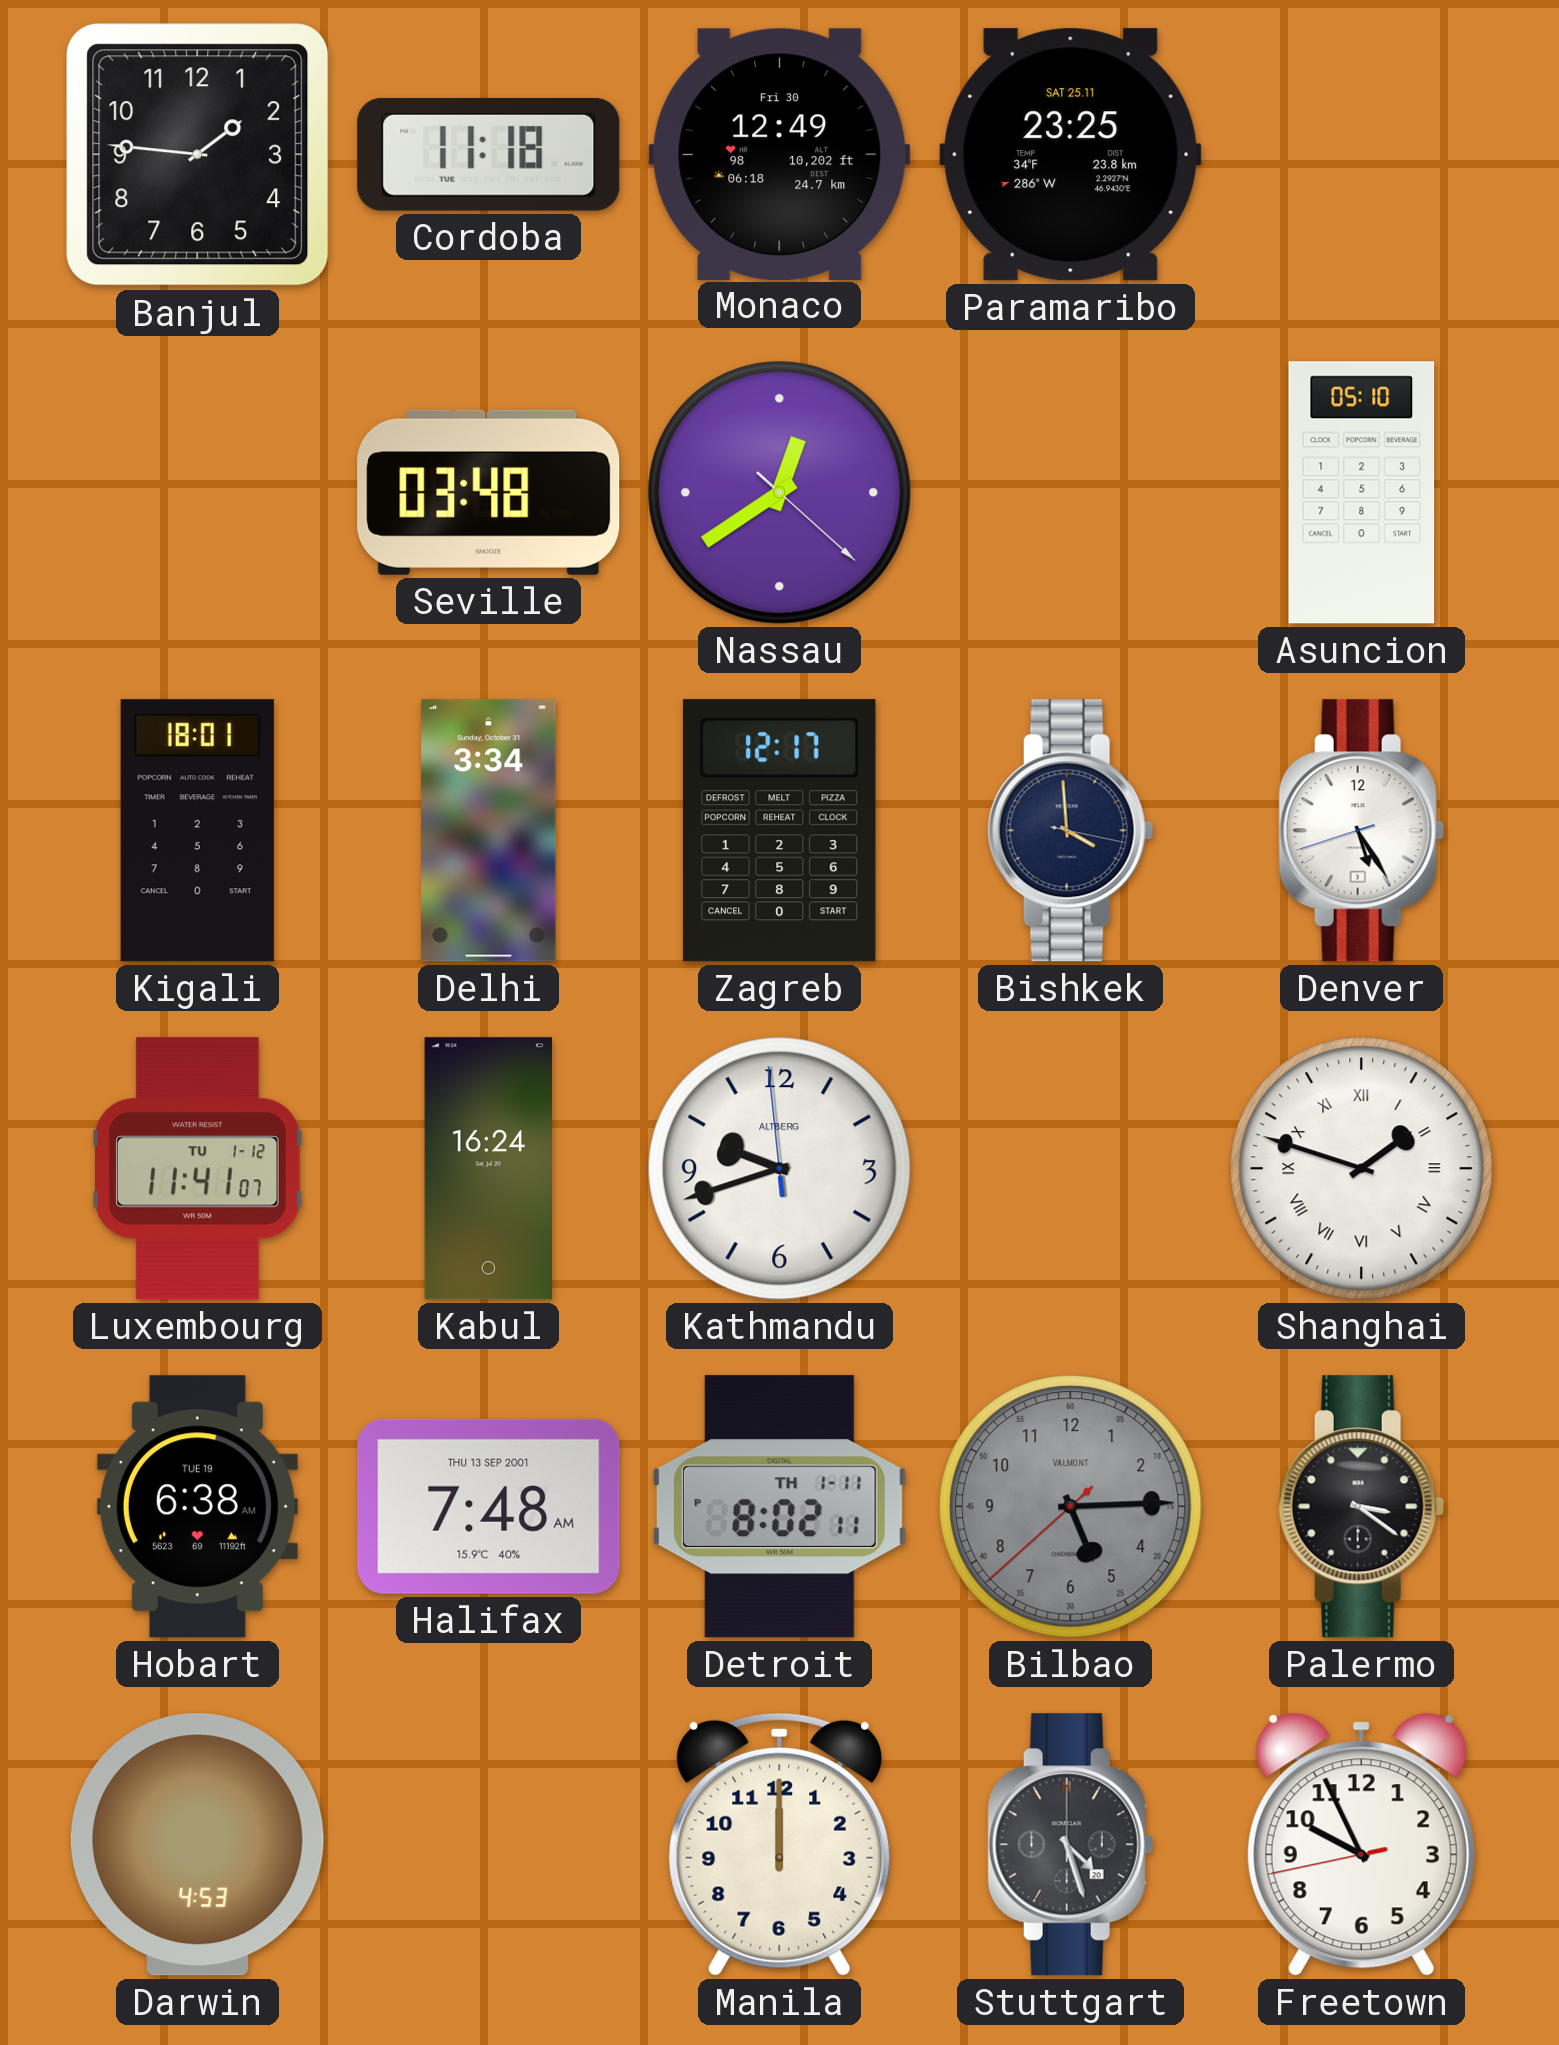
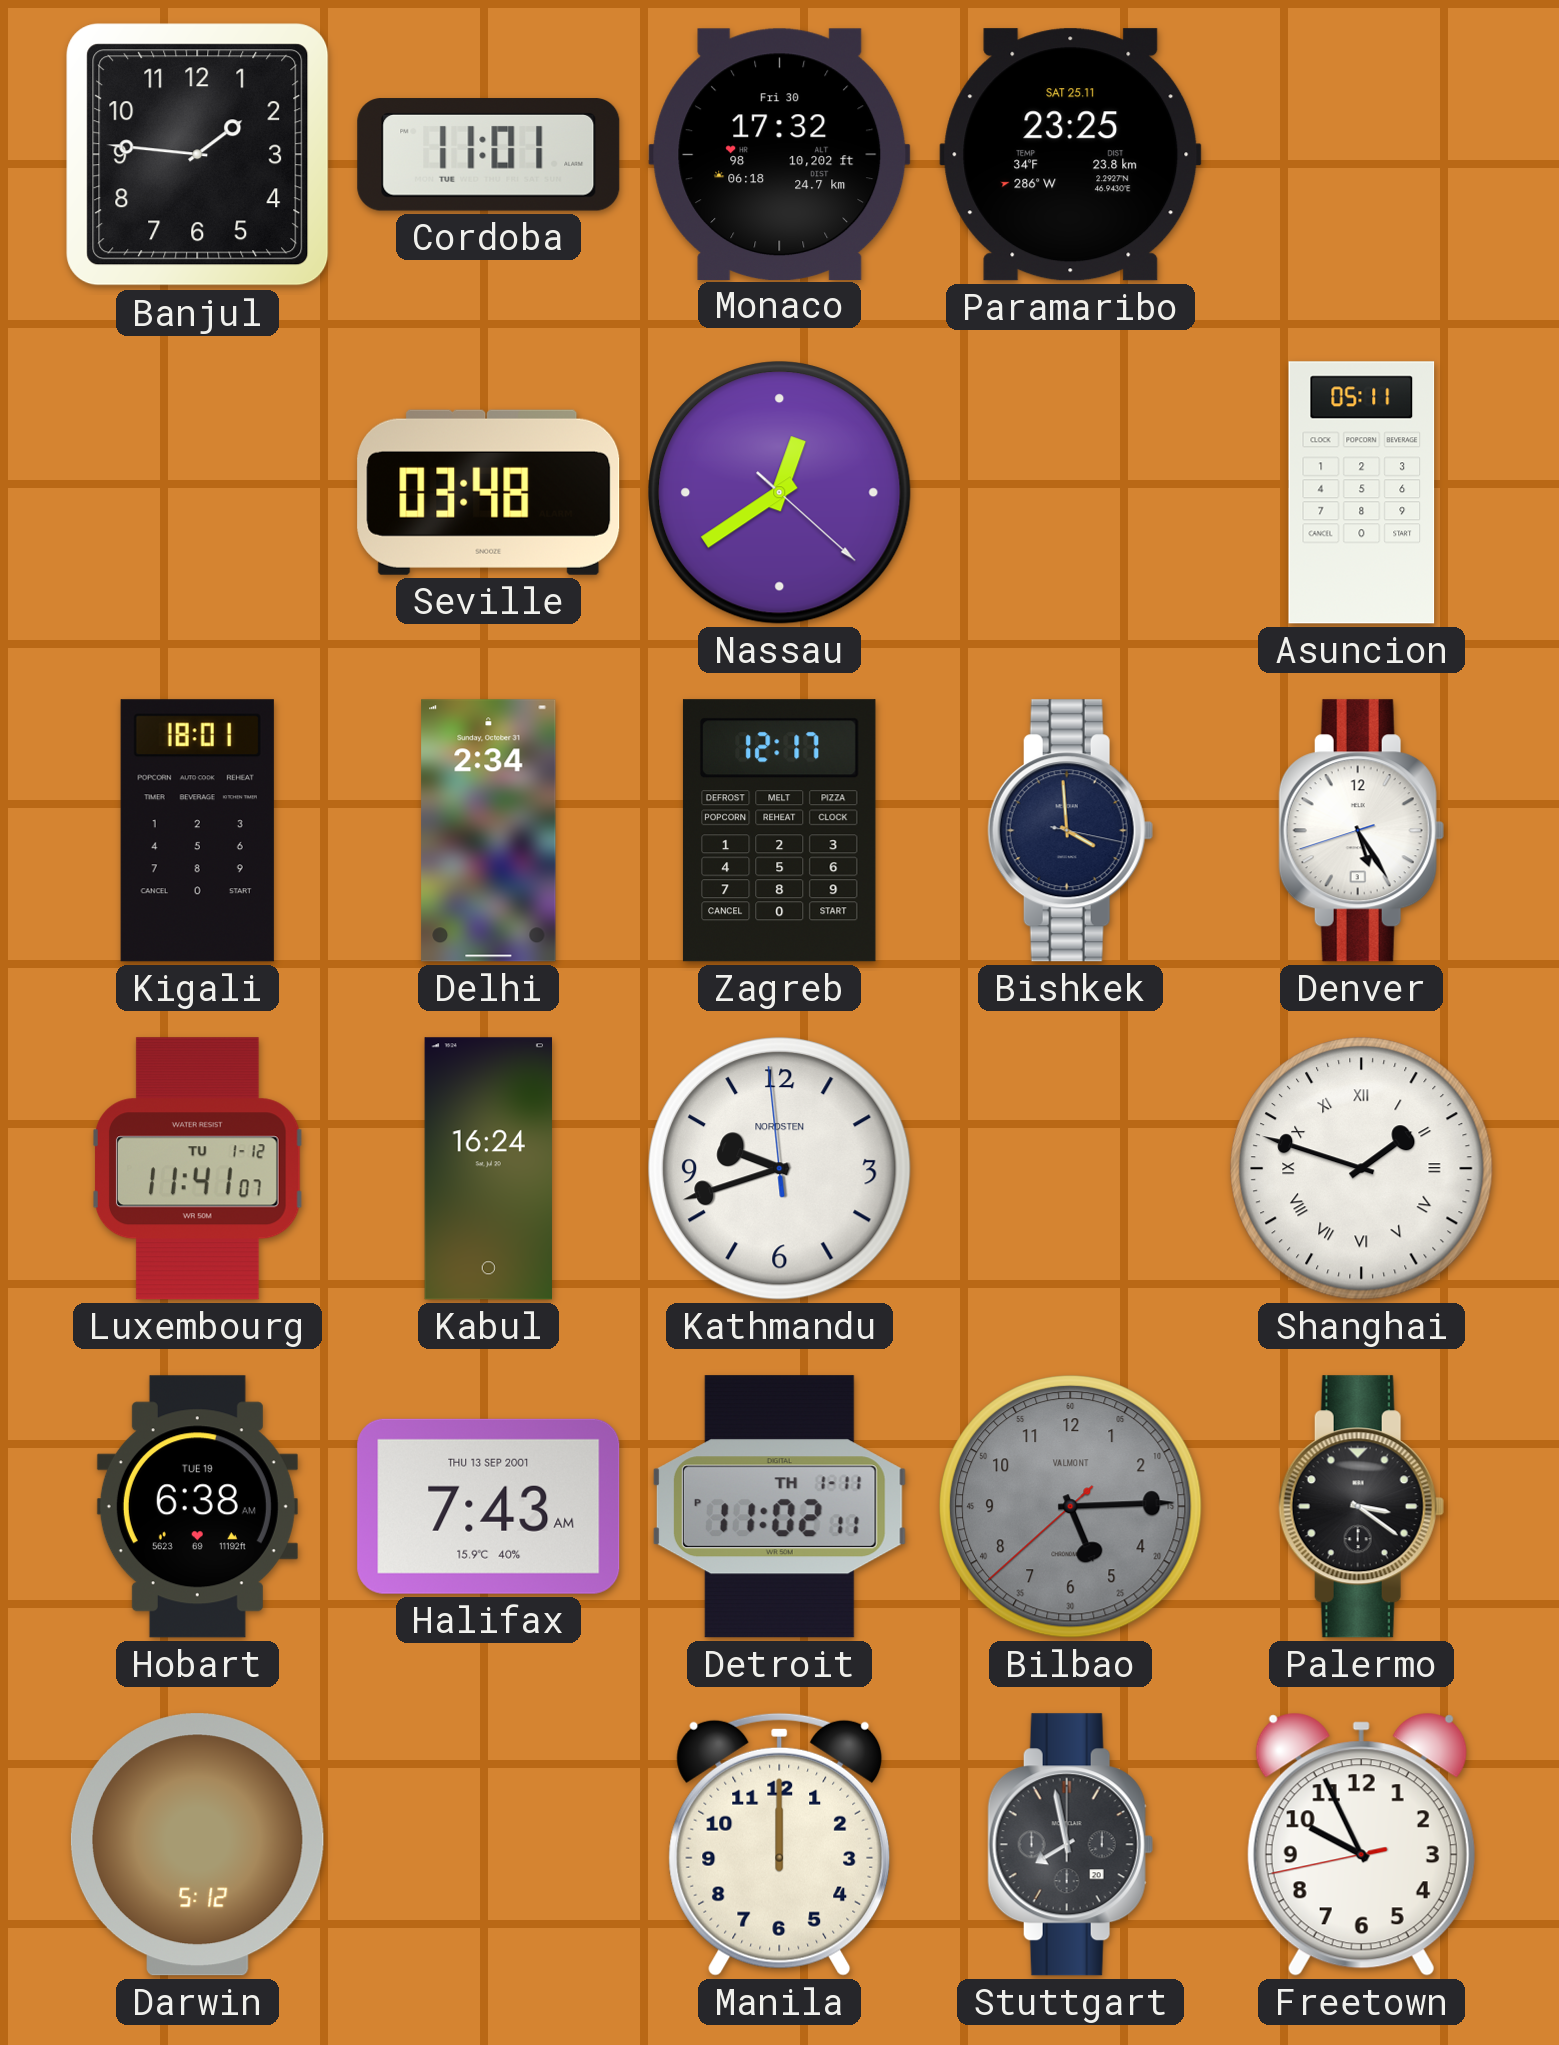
Cordoba: 11:18 -> 11:01 (489, 155)
Monaco: 12:49 -> 17:32 (780, 154)
Asuncion: 05:10 -> 05:11 (1362, 493)
Delhi: 3:34 -> 2:34 (489, 831)
Kathmandu brand: ALTBERG -> NORDSTEN (780, 1169)
Halifax: 7:48 -> 7:43 (489, 1506)
Detroit: 8:02 -> 11:02 (779, 1507)
Darwin: 4:53 -> 5:12 (197, 1845)
Stuttgart: 4:27 -> 7:58 (1070, 1845)
